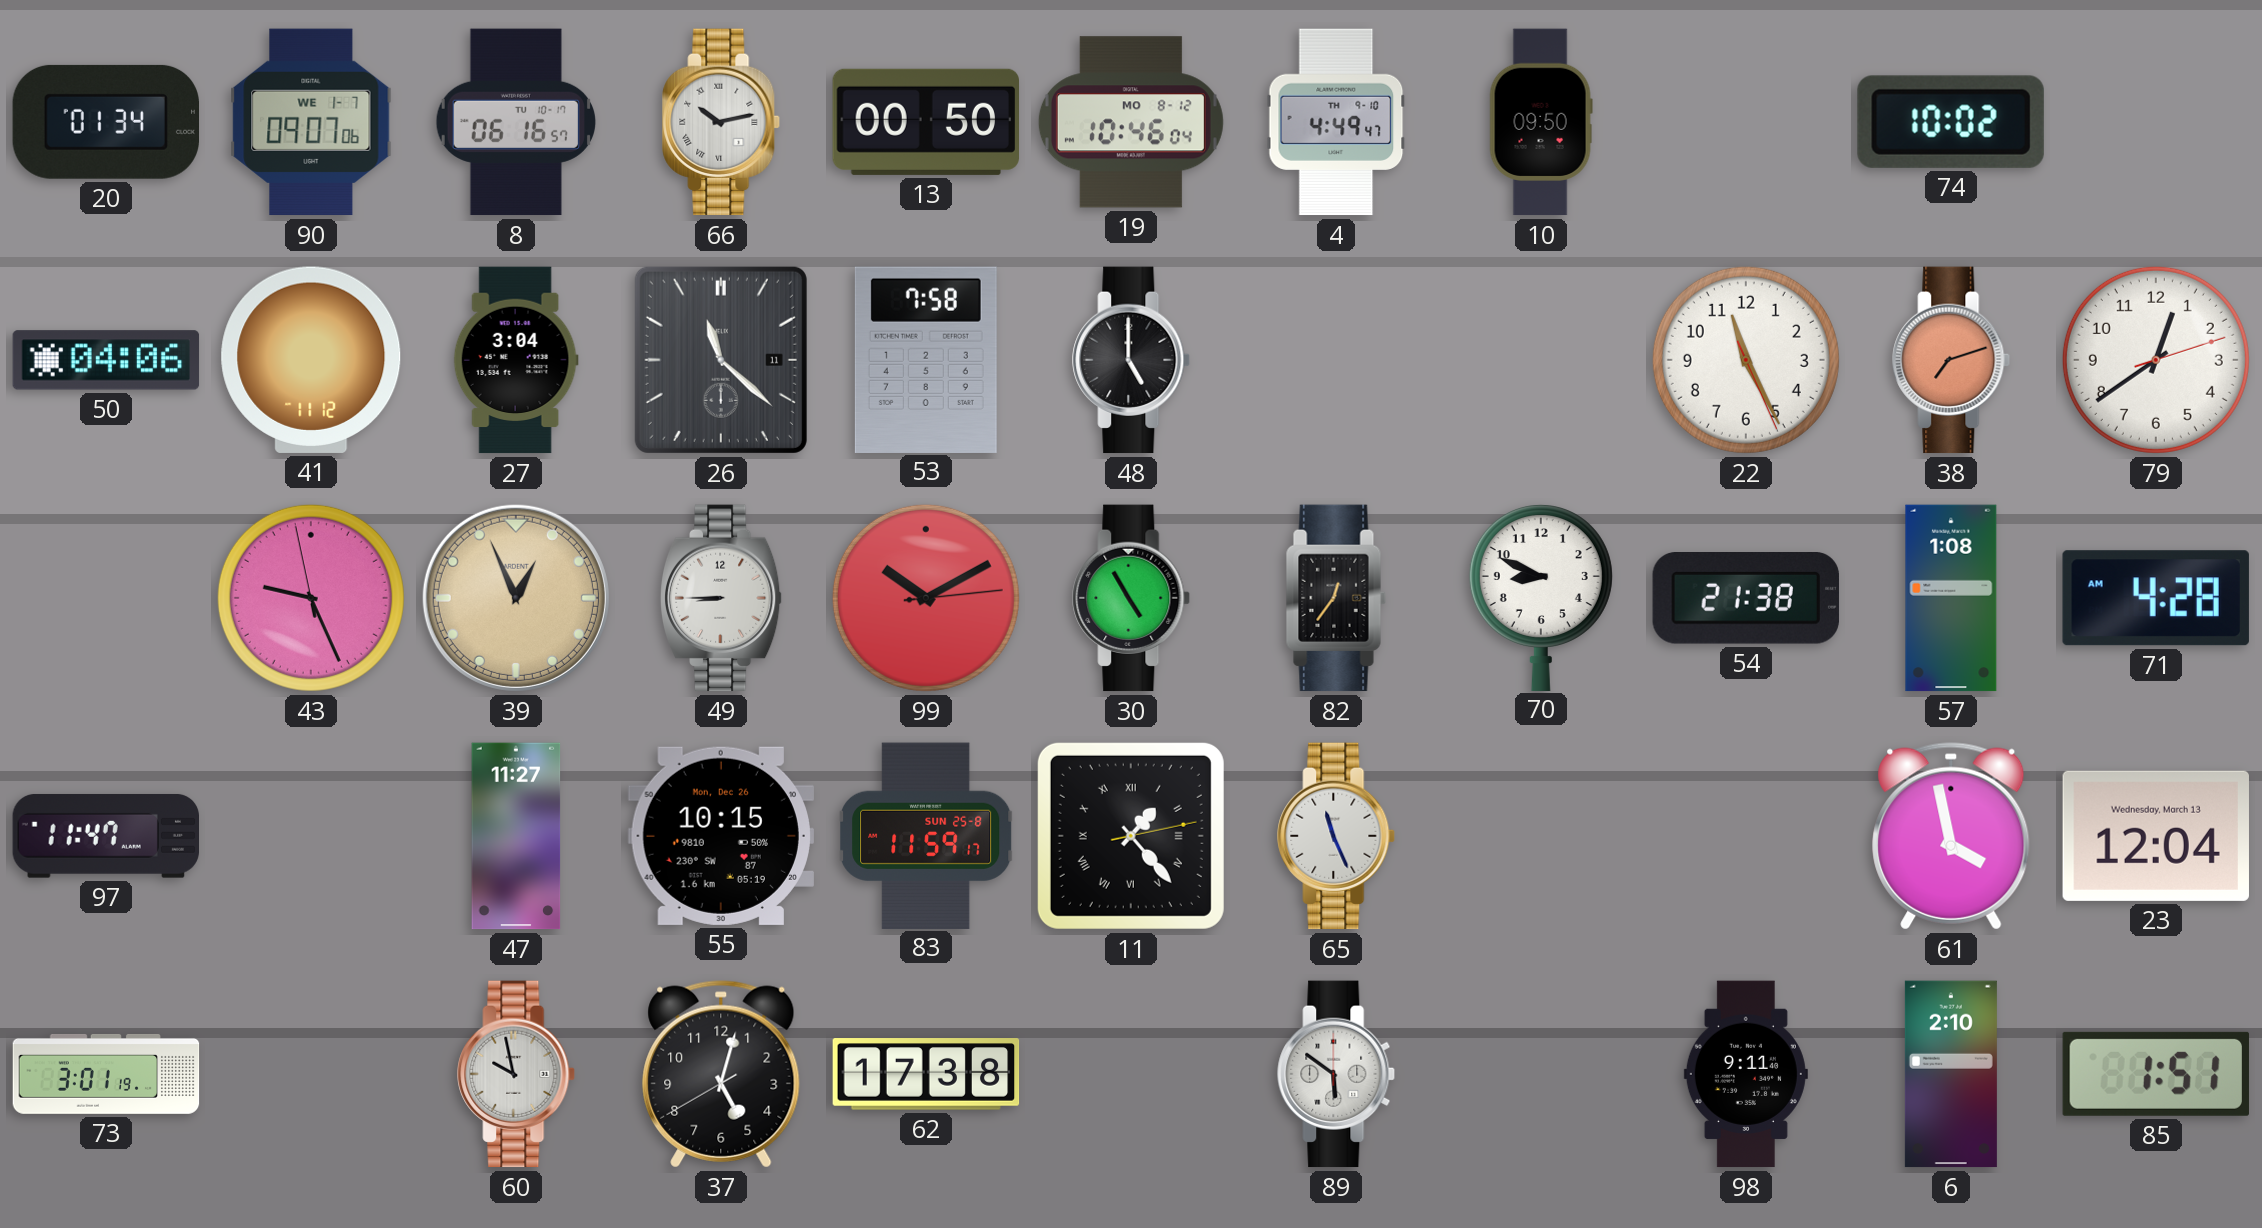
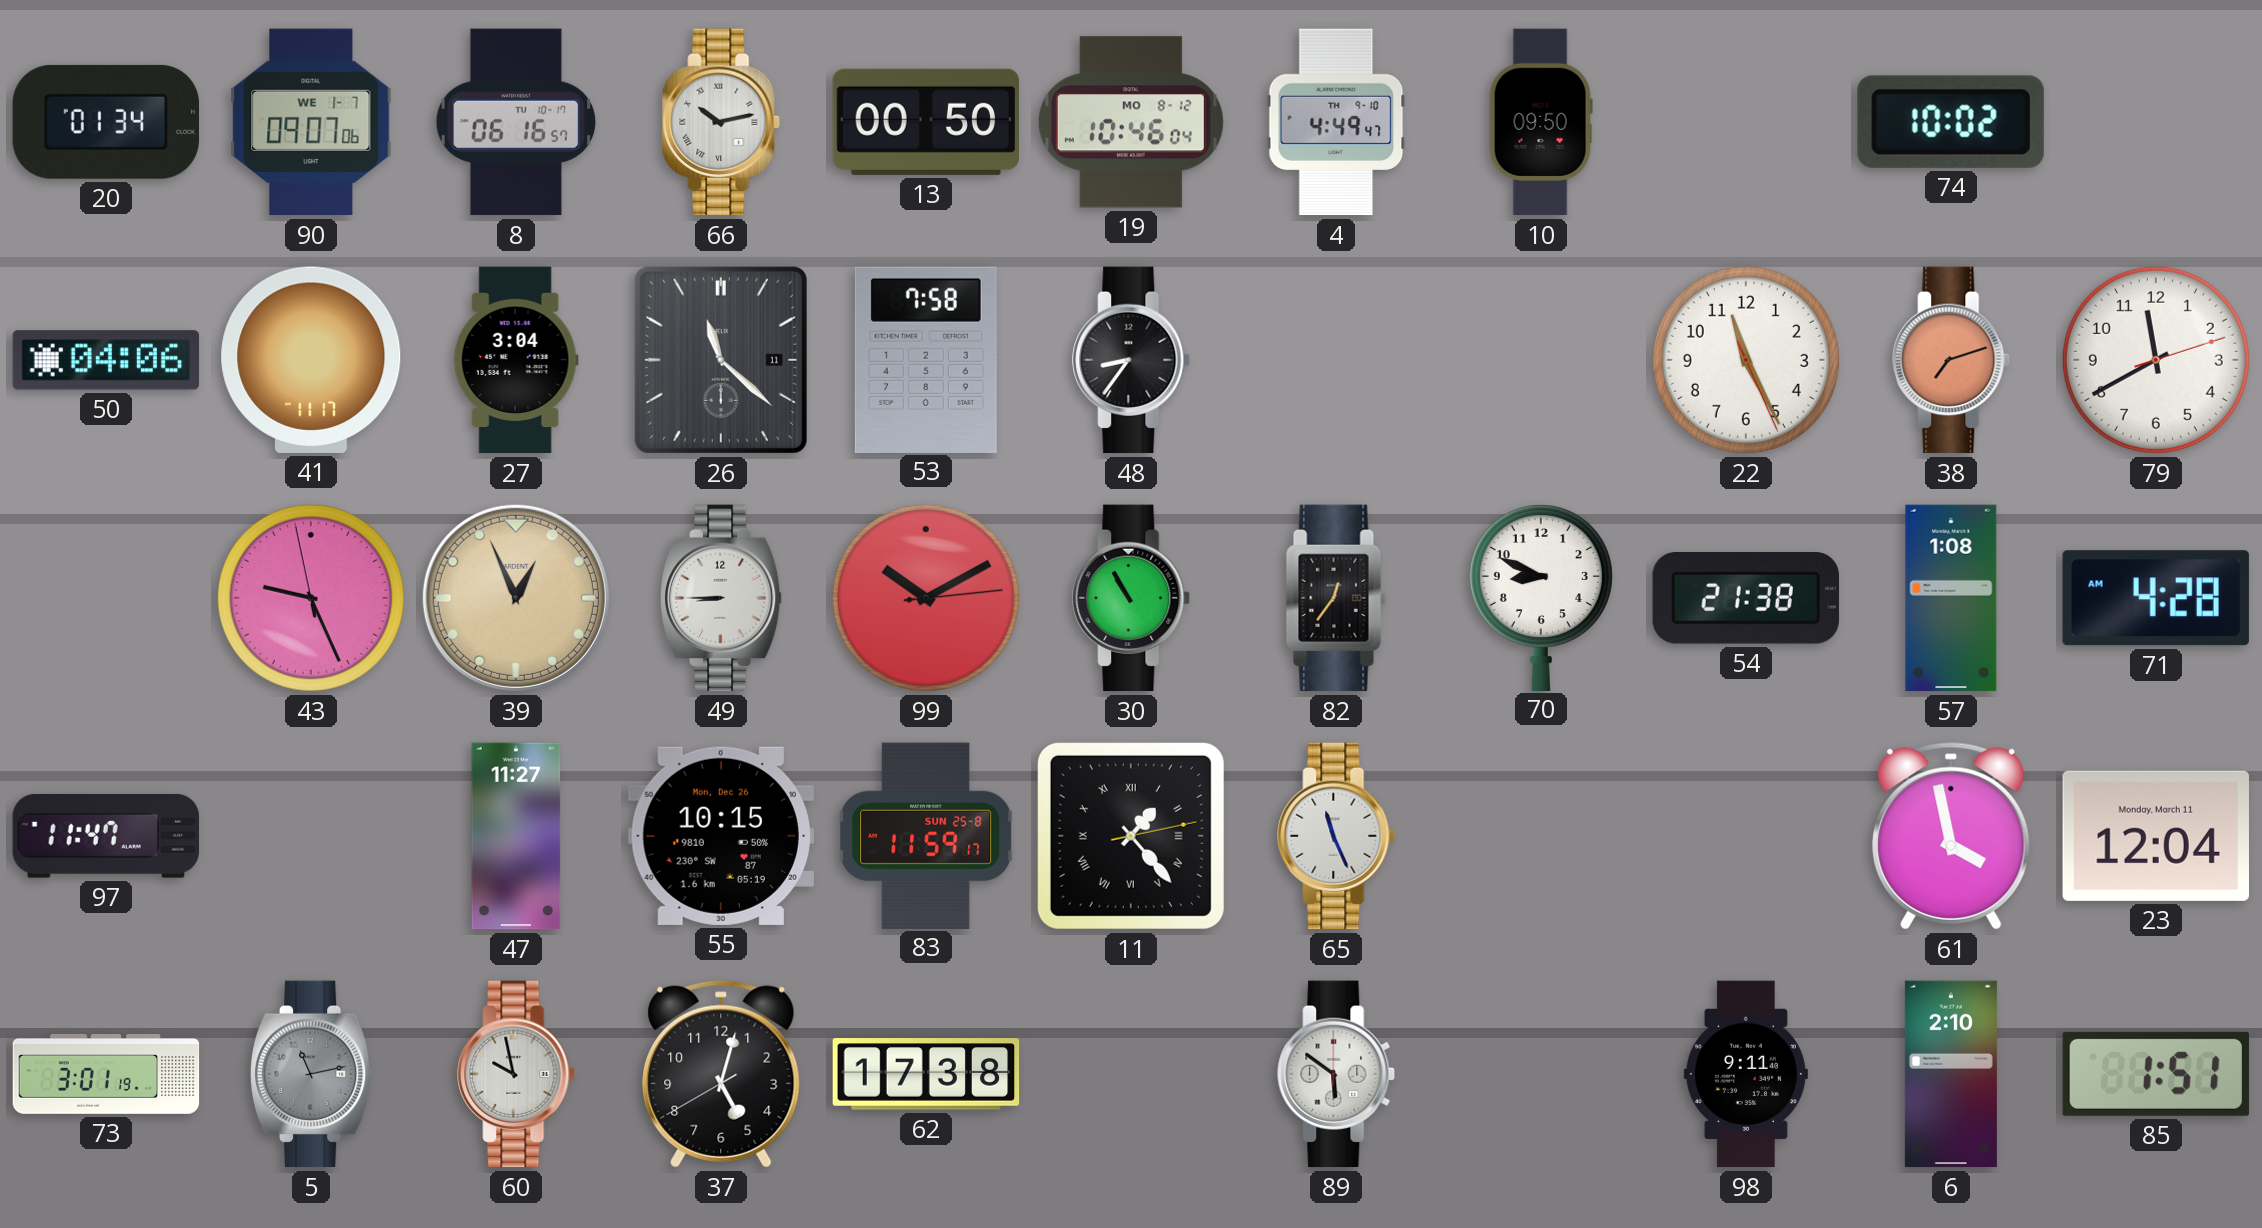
41: 11:12 -> 11:17 (311, 360)
48: 5:00 -> 8:36 (1132, 360)
79: 12:39 -> 11:40 (2156, 360)
30: 4:55 -> 10:55 (1132, 598)
23 date: Wednesday, March 13 -> Monday, March 11 (2156, 836)
5: none -> 11:13 (311, 1074)
